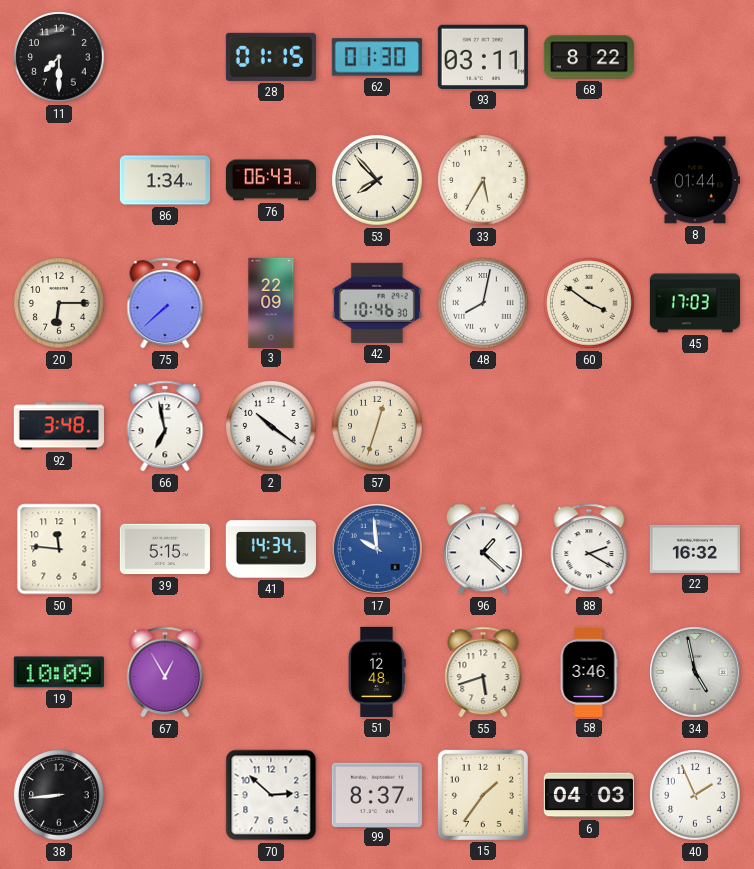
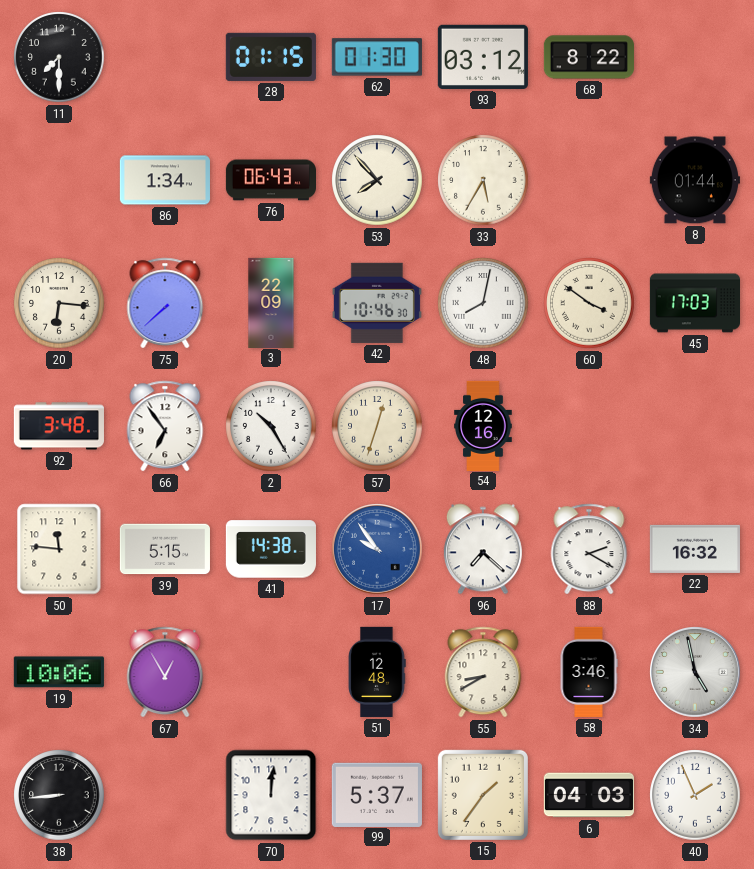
93: 03:11 -> 03:12 (483, 57)
20: 6:15 -> 6:16 (59, 303)
66: 6:58 -> 6:54 (165, 426)
2: 10:21 -> 10:25 (271, 426)
54: none -> 12:16 (483, 425)
41: 14:34 -> 14:38 (271, 549)
17: 9:59 -> 9:54 (377, 549)
96: 1:22 -> 7:22 (483, 549)
19: 10:09 -> 10:06 (59, 672)
55: 5:42 -> 8:40 (483, 672)
70: 2:52 -> 12:01 (271, 795)
99: 8:37 -> 5:37 (377, 794)
